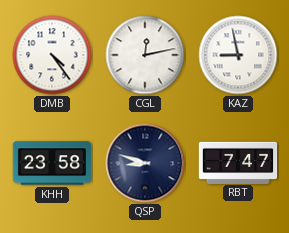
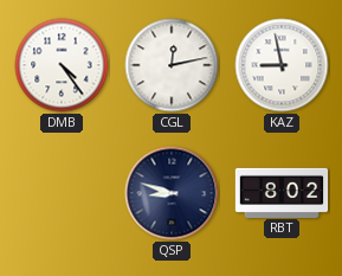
KHH: 23:58 -> none (52, 163)
RBT: 7:47 -> 8:02 (282, 192)
